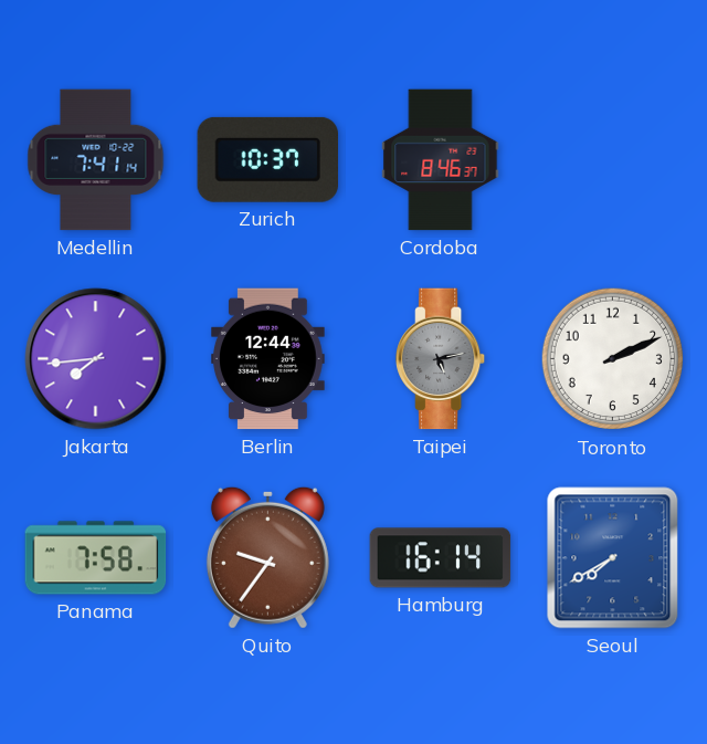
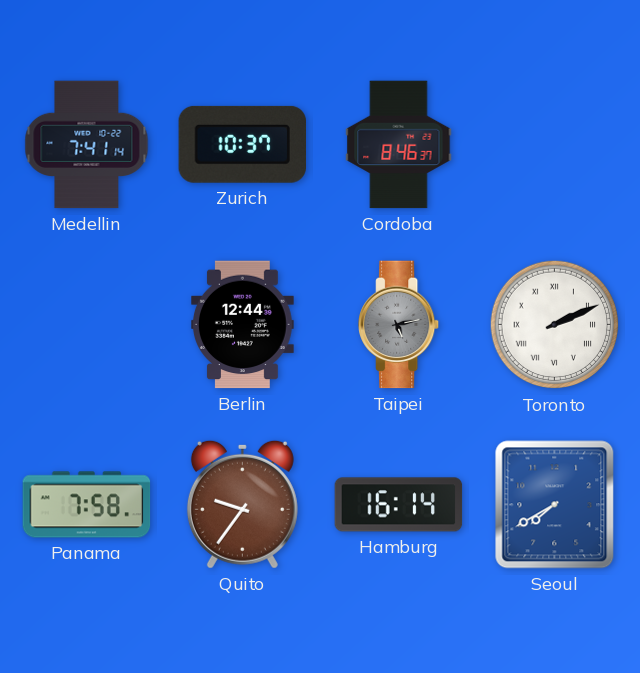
Jakarta: 7:44 -> none (96, 359)
Toronto numerals: Arabic -> Roman (555, 325)
